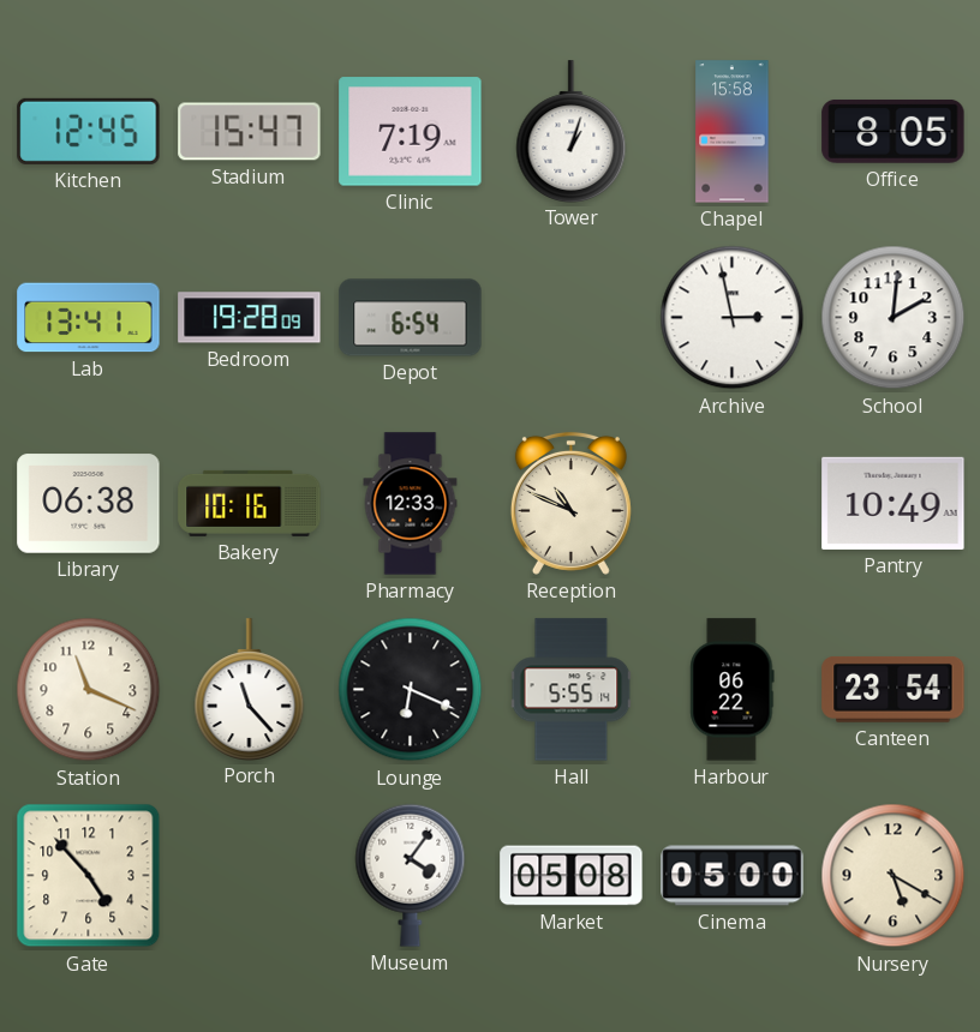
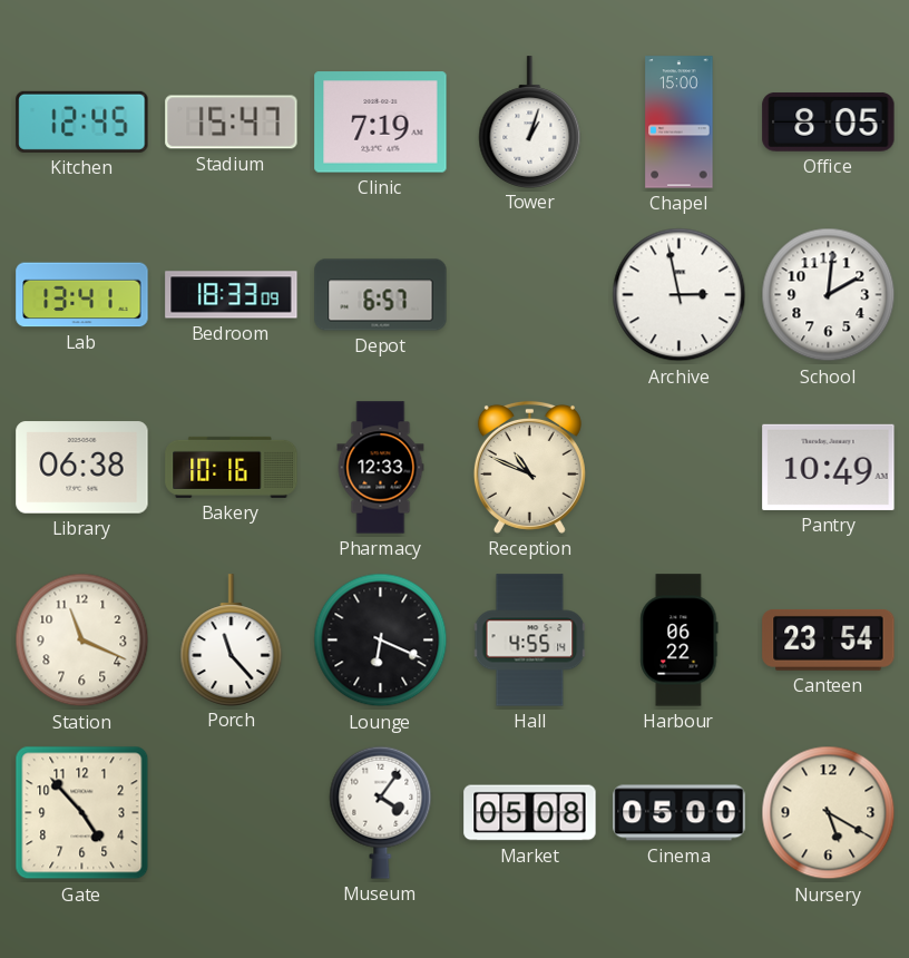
Chapel: 15:58 -> 15:00 (680, 123)
Bedroom: 19:28 -> 18:33 (232, 295)
Depot: 6:54 -> 6:57 (381, 295)
Hall: 5:55 -> 4:55 (530, 641)
